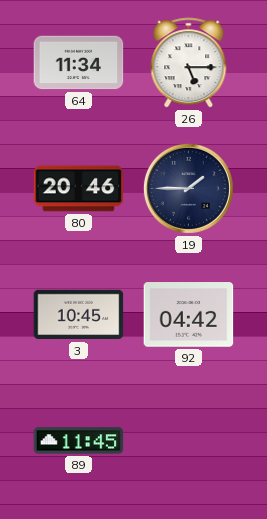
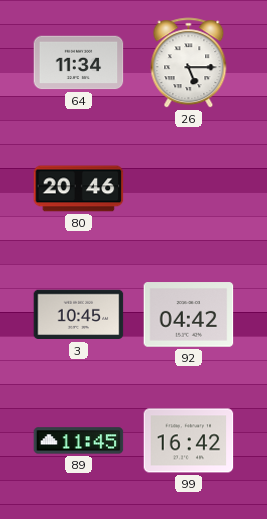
19: 1:45 -> none (188, 188)
99: none -> 16:42 (189, 441)
